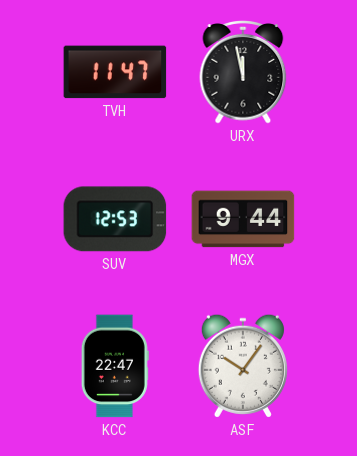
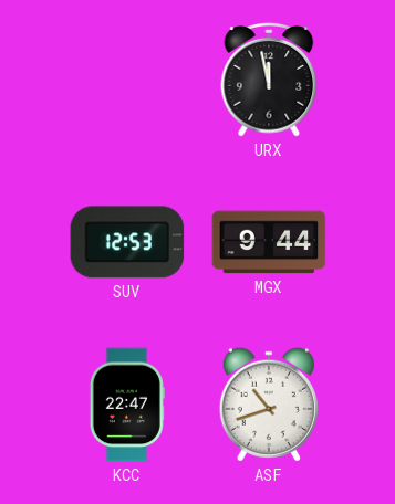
TVH: 11:47 -> none (115, 72)
ASF: 10:06 -> 10:42 (269, 405)
